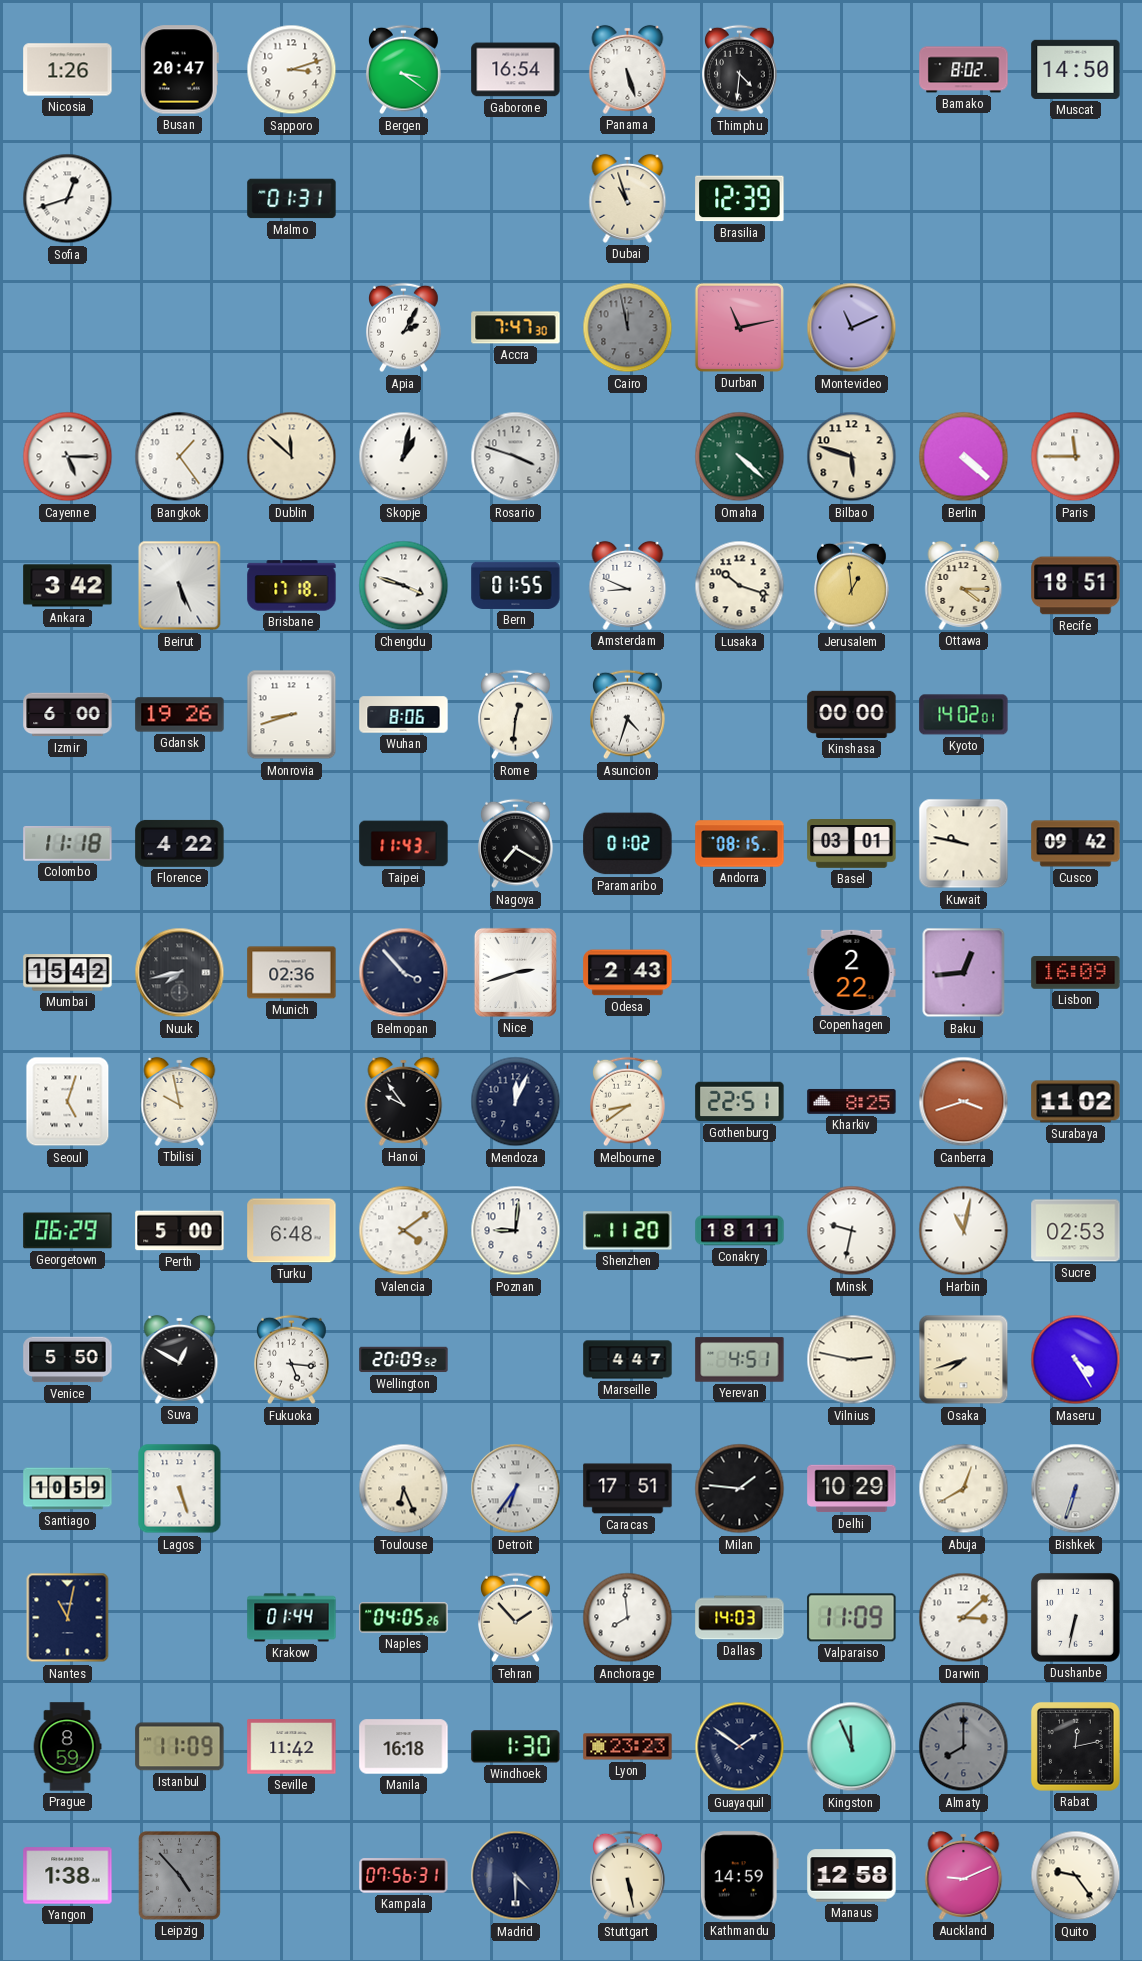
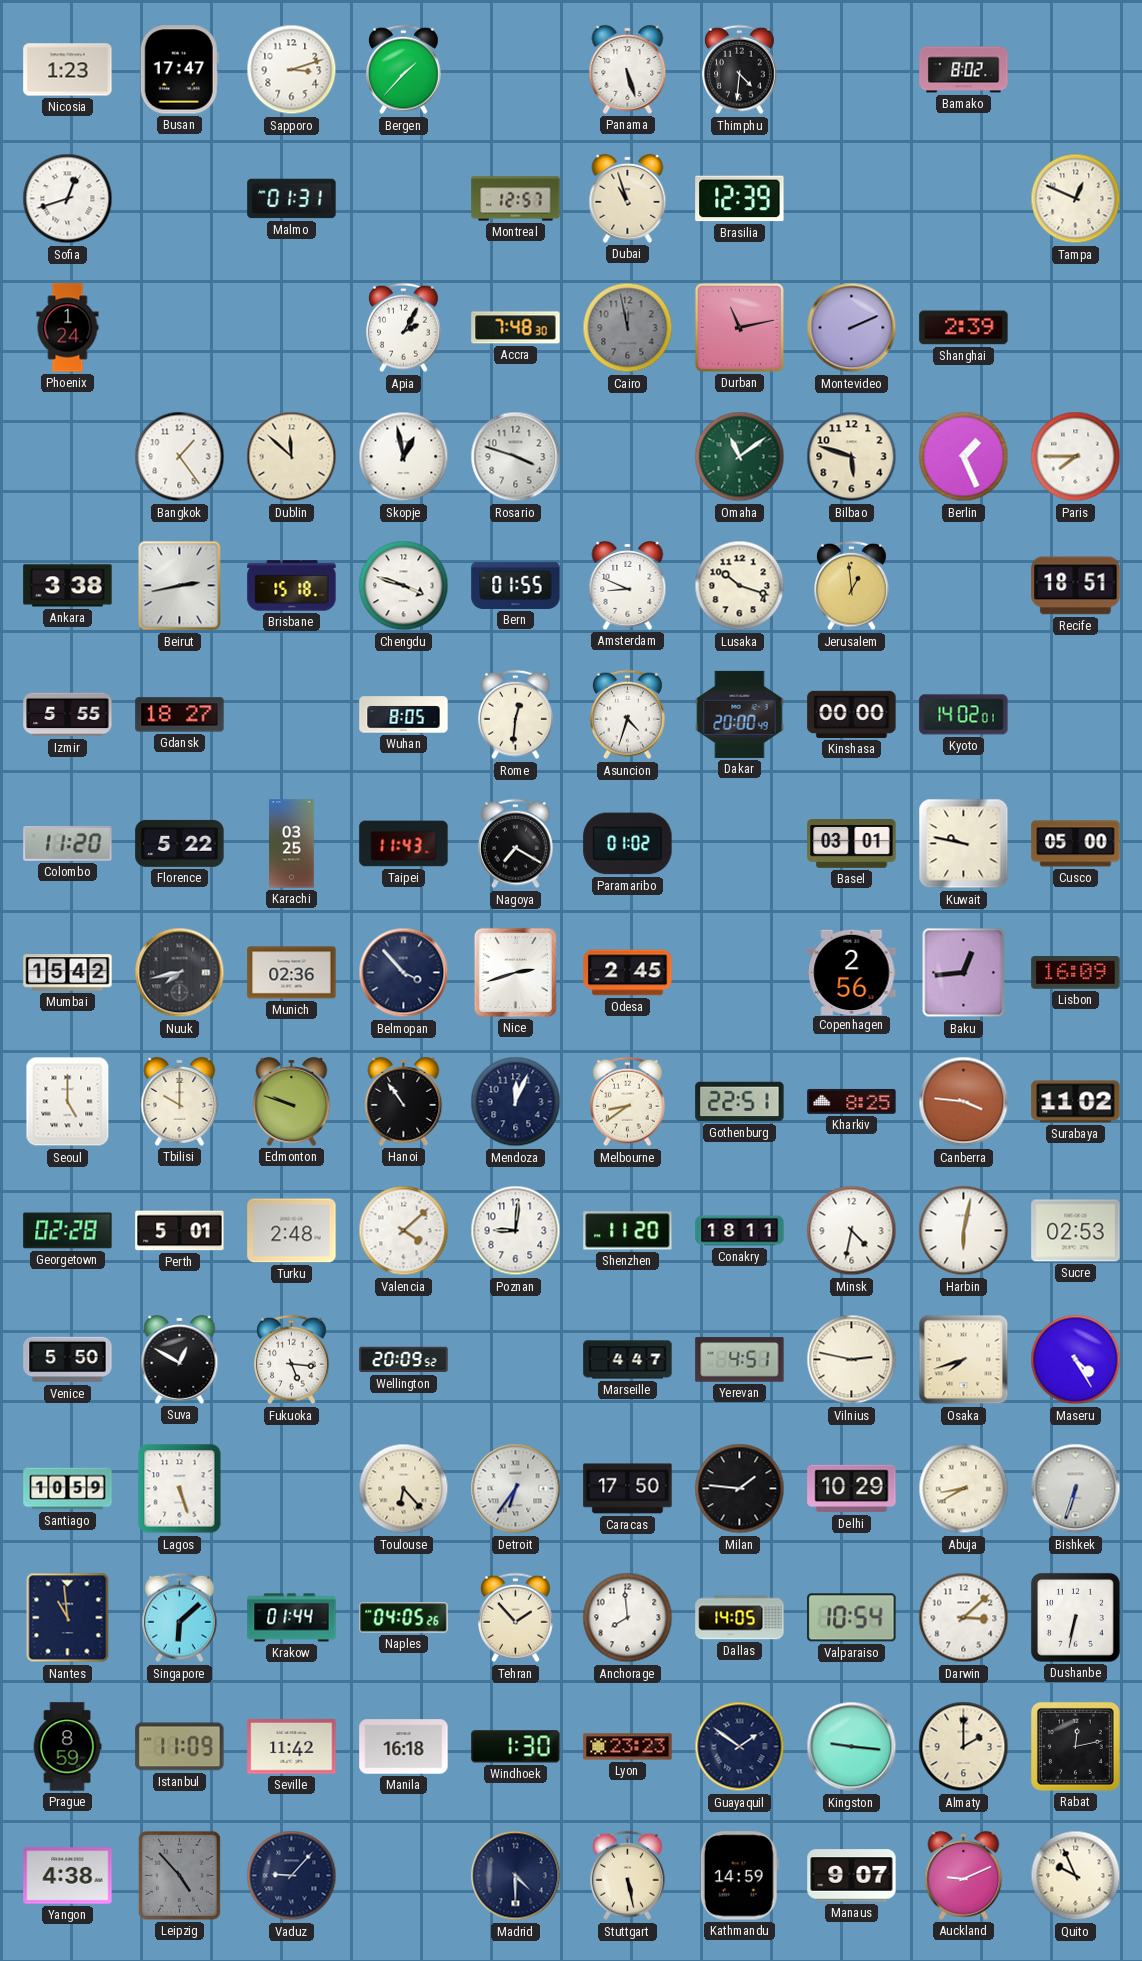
Nicosia: 1:26 -> 1:23 (68, 70)
Busan: 20:47 -> 17:47 (179, 70)
Bergen: 3:21 -> 1:37 (404, 70)
Gaborone: 16:54 -> none (516, 70)
Muscat: 14:50 -> none (1076, 69)
Montreal: none -> 12:57 (516, 199)
Tampa: none -> 12:49 (1076, 199)
Phoenix: none -> 1:24 (68, 328)
Accra: 7:47 -> 7:48 (516, 328)
Montevideo: 11:11 -> 2:11 (852, 328)
Shanghai: none -> 2:39 (964, 328)
Cayenne: 5:15 -> none (68, 457)
Skopje: 1:02 -> 12:58 (404, 457)
Omaha: 4:22 -> 11:09 (740, 457)
Berlin: 4:22 -> 1:26 (964, 457)
Paris: 11:45 -> 7:45 (1076, 457)
Ankara: 3:42 -> 3:38 (68, 586)
Beirut: 5:26 -> 2:43 (180, 586)
Brisbane: 17:18 -> 15:18 (292, 586)
Ottawa: 4:15 -> none (964, 585)
Izmir: 6:00 -> 5:55 (68, 715)
Gdansk: 19:26 -> 18:27 (180, 715)
Monrovia: 8:42 -> none (292, 715)
Wuhan: 8:06 -> 8:05 (404, 715)
Dakar: none -> 20:00 (740, 714)
Colombo: 11:18 -> 11:20 (68, 844)
Florence: 4:22 -> 5:22 (180, 843)
Karachi: none -> 03:25 (292, 844)
Andorra: 08:15 -> none (740, 844)
Cusco: 09:42 -> 05:00 (1076, 844)
Odesa: 2:43 -> 2:45 (628, 973)
Copenhagen: 2:22 -> 2:56 (852, 972)
Seoul: 5:03 -> 5:00 (68, 1102)
Tbilisi: 9:58 -> 10:00 (180, 1101)
Edmonton: none -> 9:48 (292, 1101)
Hanoi: 9:54 -> 10:54 (404, 1101)
Canberra: 3:42 -> 3:46 (964, 1102)
Georgetown: 06:29 -> 02:28 (68, 1231)
Perth: 5:00 -> 5:01 (180, 1231)
Turku: 6:48 -> 2:48 (292, 1231)
Valencia: 4:09 -> 4:08 (404, 1231)
Minsk: 9:32 -> 4:32 (852, 1231)
Harbin: 11:02 -> 6:02 (964, 1231)
Toulouse: 6:26 -> 6:23 (404, 1489)
Caracas: 17:51 -> 17:50 (628, 1489)
Abuja: 12:40 -> 8:40 (964, 1489)
Nantes: 11:02 -> 10:59 (68, 1618)
Singapore: none -> 6:08 (180, 1618)
Dallas: 14:03 -> 14:05 (740, 1618)
Valparaiso: 11:09 -> 10:54 (852, 1618)
Kingston: 11:56 -> 9:16 (852, 1747)
Almaty: 8:00 -> 2:00 (964, 1747)
Almaty dial: grey -> cream (964, 1747)
Yangon: 1:38 -> 4:38 (68, 1876)
Vaduz: none -> 9:07 (292, 1876)
Kampala: 07:56 -> none (404, 1876)
Manaus: 12:58 -> 9:07 (852, 1876)
Quito: 9:24 -> 9:56 (1076, 1876)
